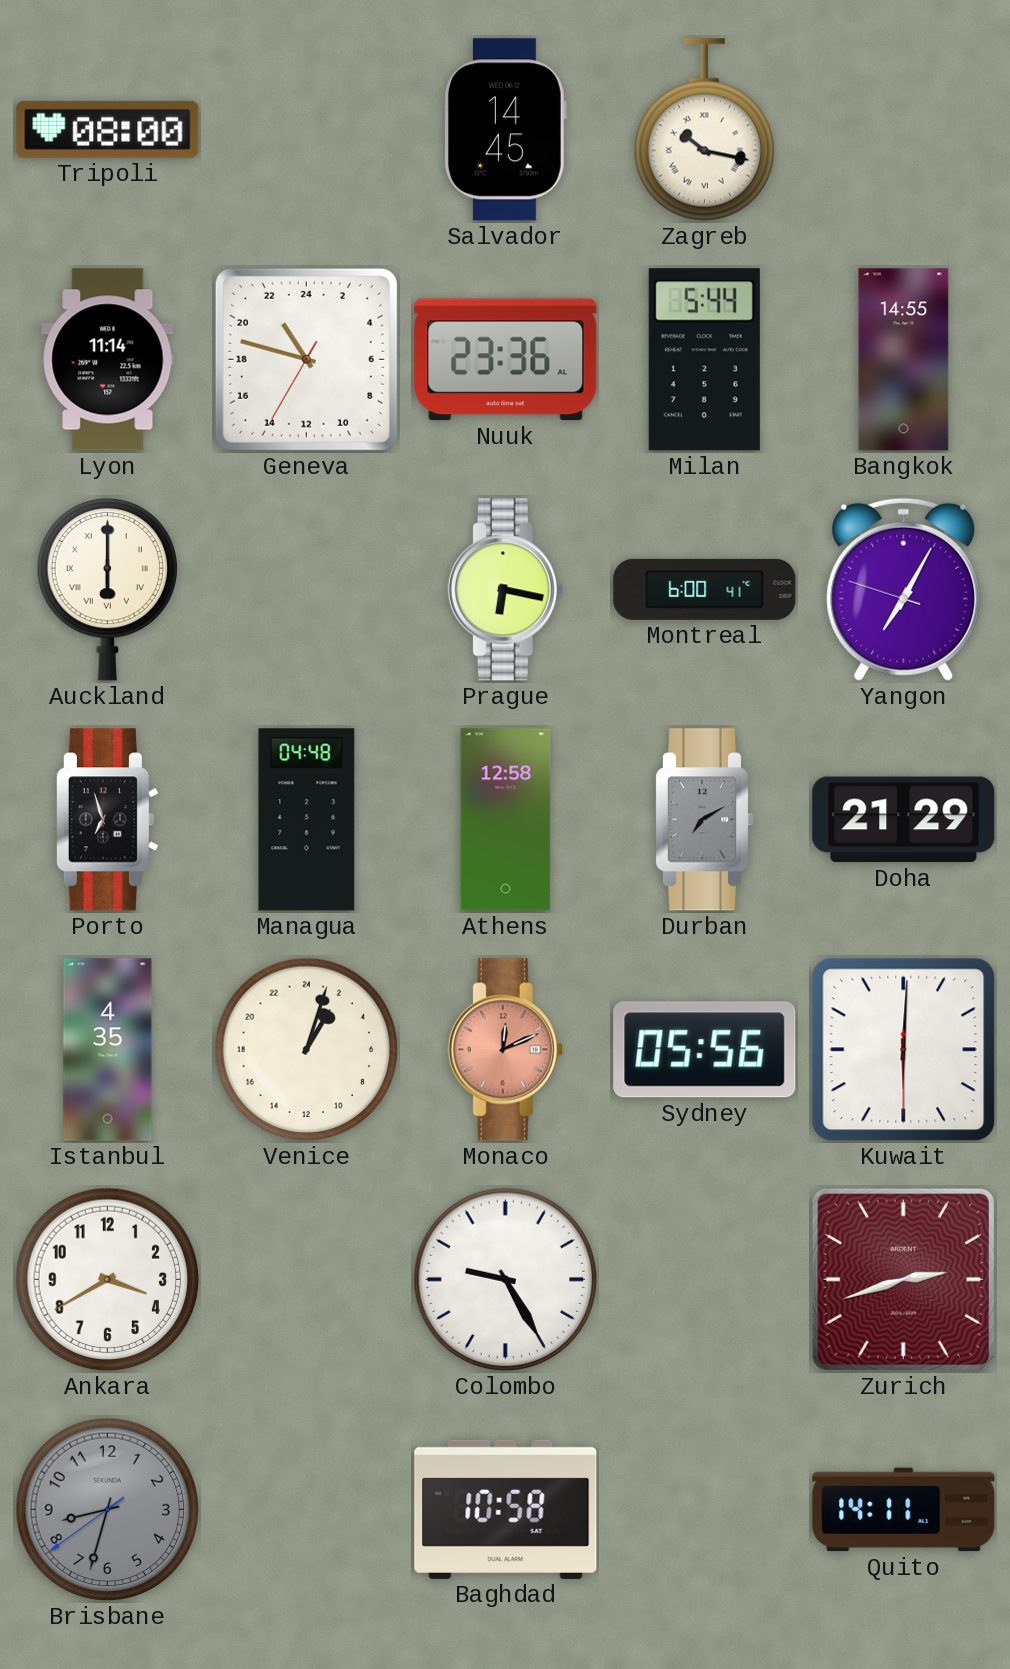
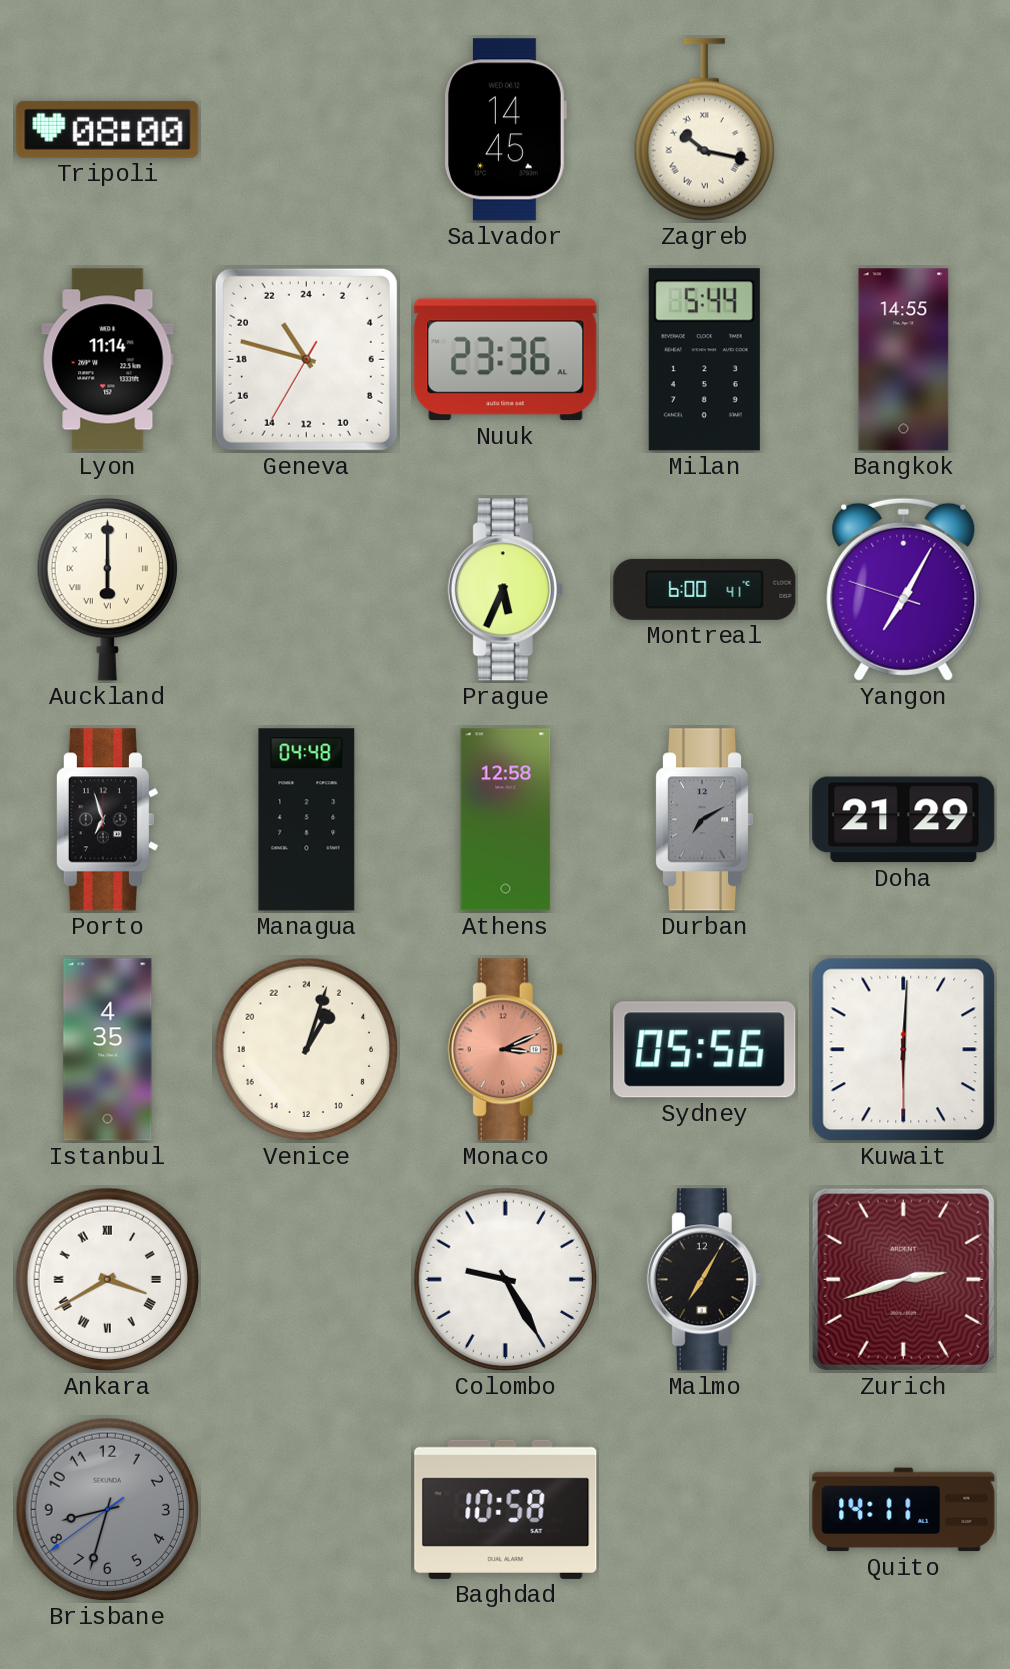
Prague: 6:17 -> 5:34 (505, 590)
Monaco: 12:11 -> 3:11 (505, 1050)
Ankara numerals: Arabic -> Roman (108, 1280)
Malmo: none -> 7:05 (704, 1280)
